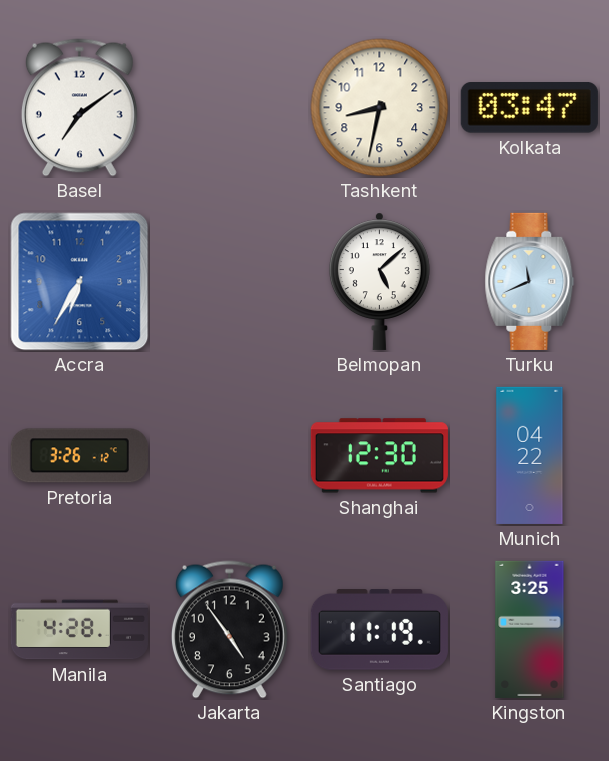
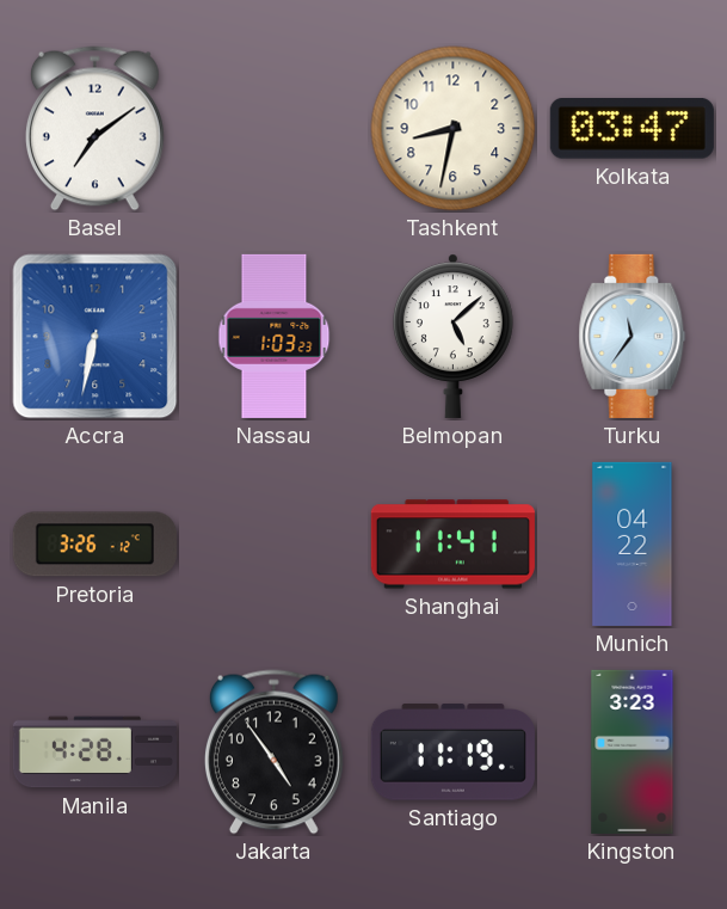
Accra: 6:35 -> 6:32 (96, 337)
Nassau: none -> 1:03 (275, 336)
Turku: 11:41 -> 11:36 (633, 336)
Shanghai: 12:30 -> 11:41 (452, 545)
Kingston: 3:25 -> 3:23 (633, 751)
